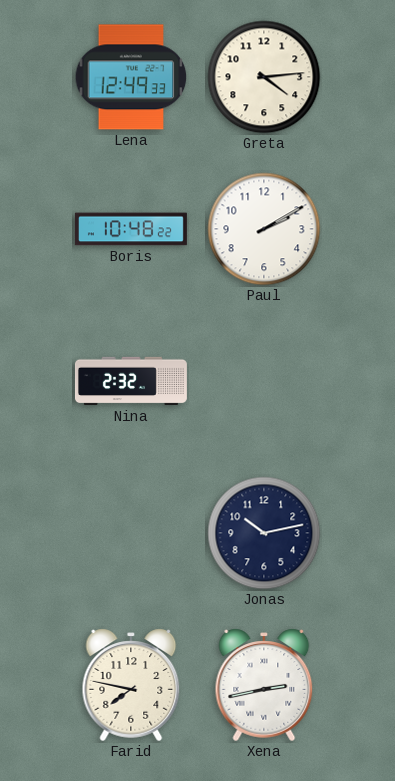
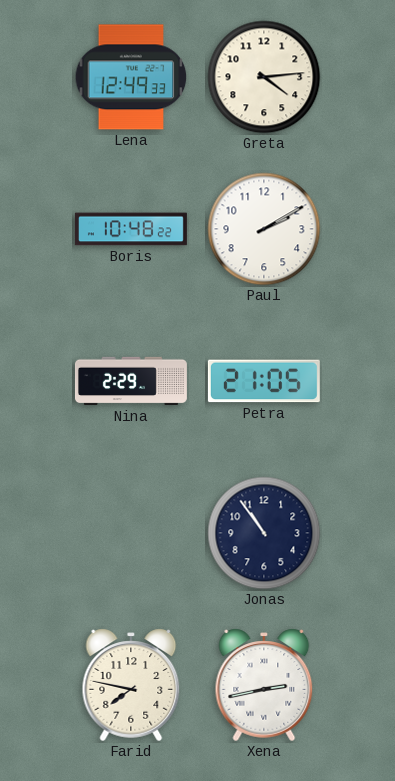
Nina: 2:32 -> 2:29 (131, 381)
Petra: none -> 21:05 (264, 381)
Jonas: 10:13 -> 10:54 (264, 533)
